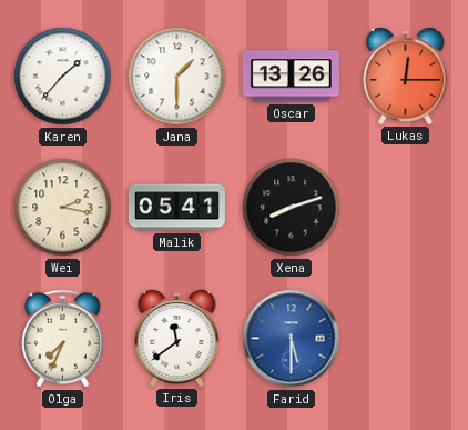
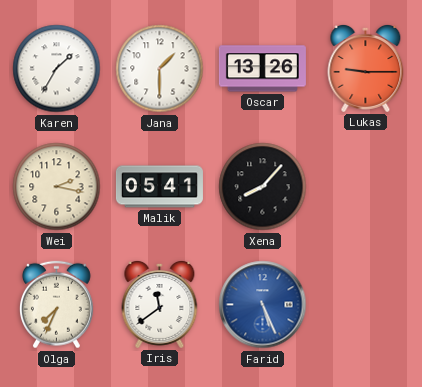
Karen: 1:37 -> 1:35 (57, 69)
Lukas: 12:15 -> 9:15 (366, 68)
Xena: 8:12 -> 8:07 (263, 187)
Farid: 5:30 -> 5:26 (263, 305)
